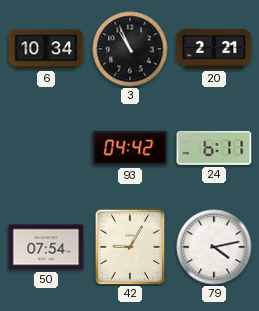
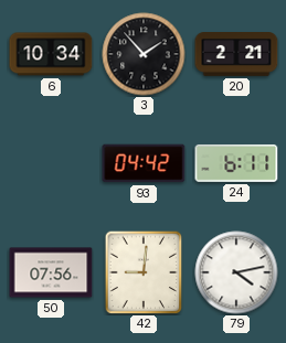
3: 10:56 -> 1:53 (144, 54)
50: 07:54 -> 07:56 (51, 272)
42: 9:05 -> 9:01 (144, 272)
